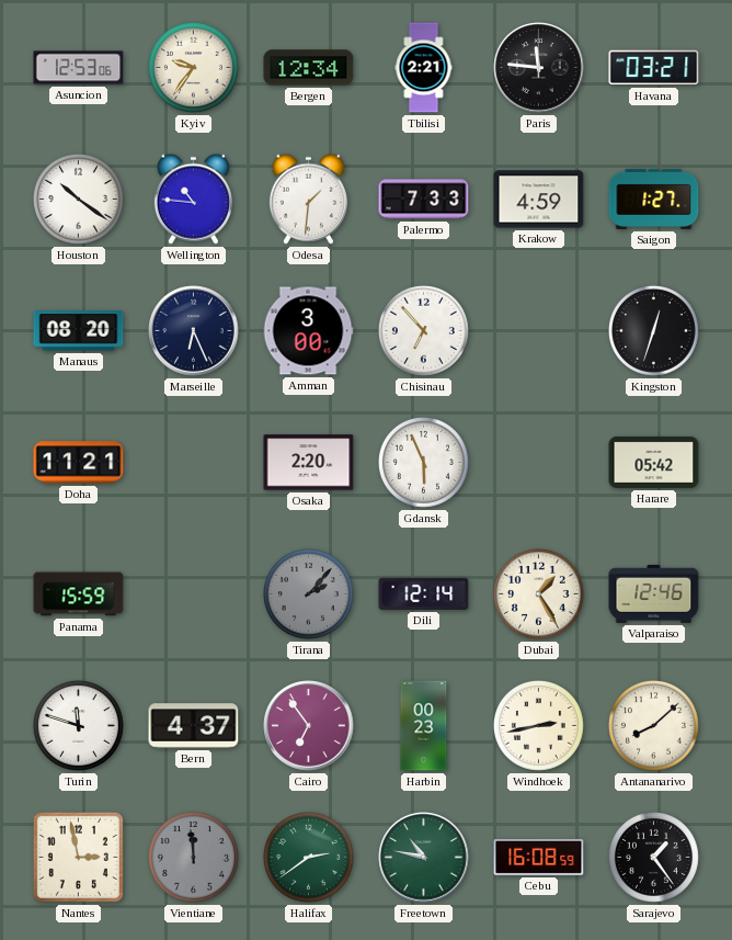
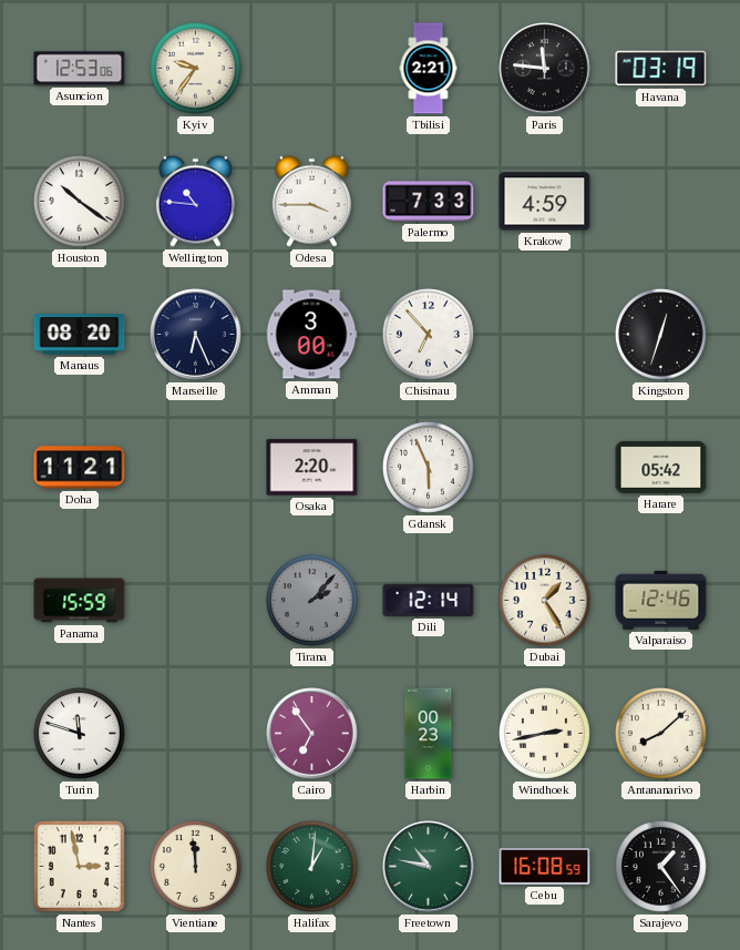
Bergen: 12:34 -> none (309, 68)
Havana: 03:21 -> 03:19 (661, 69)
Odesa: 1:31 -> 3:45 (311, 201)
Saigon: 1:27 -> none (654, 199)
Bern: 4:37 -> none (194, 726)
Vientiane dial: grey -> cream (195, 866)
Halifax: 2:39 -> 1:01 (311, 866)
